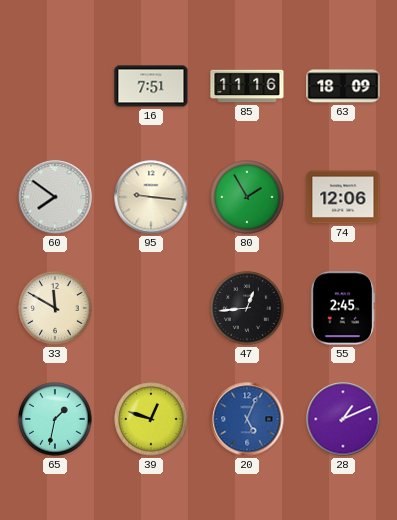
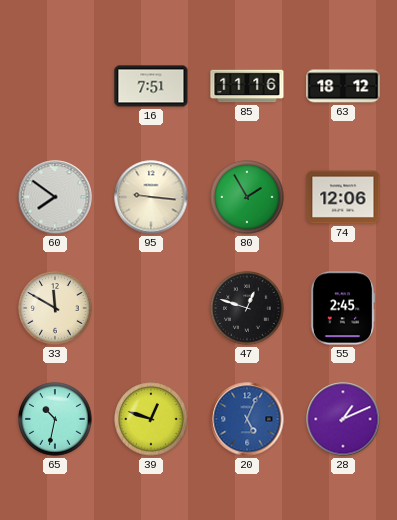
63: 18:09 -> 18:12 (343, 86)
47: 12:44 -> 12:48 (247, 308)
65: 1:32 -> 10:32 (55, 419)
